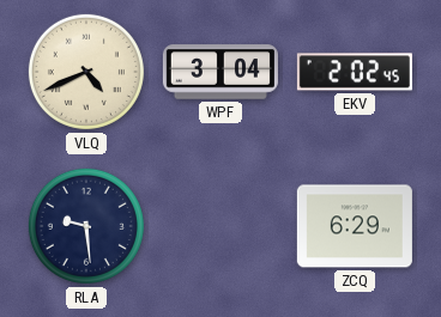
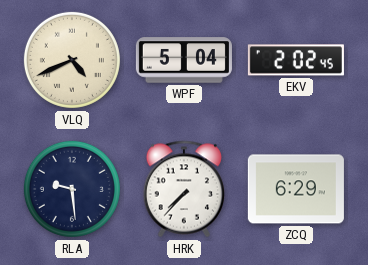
WPF: 3:04 -> 5:04 (184, 60)
HRK: none -> 7:37 (183, 189)
